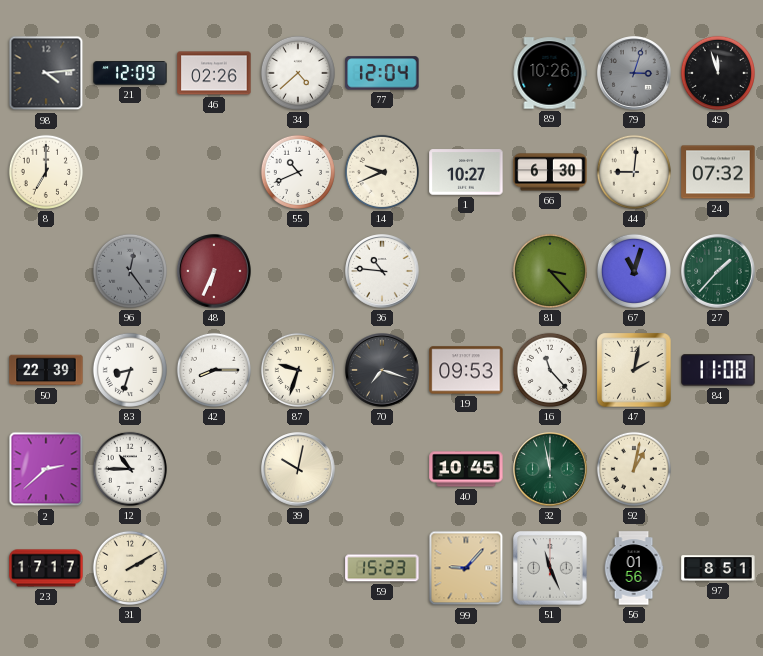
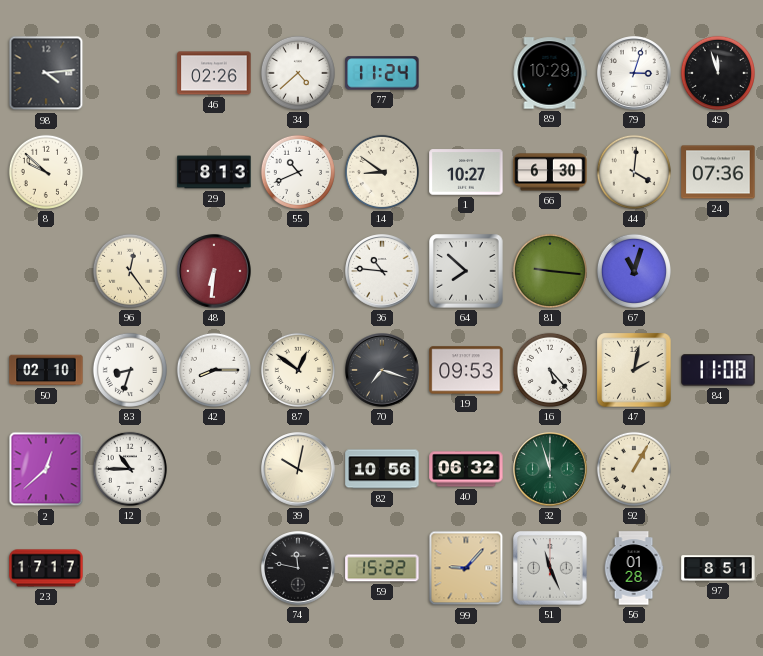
21: 12:09 -> none (130, 73)
77: 12:04 -> 11:24 (382, 73)
89: 10:26 -> 10:29 (550, 73)
79 dial: grey -> white (634, 73)
8: 7:00 -> 9:52 (46, 172)
29: none -> 8:13 (214, 172)
14: 9:41 -> 8:51 (382, 172)
44: 9:01 -> 4:01 (634, 172)
24: 07:32 -> 07:36 (718, 172)
96 dial: grey -> cream (130, 271)
48: 6:34 -> 6:31 (214, 271)
64: none -> 7:52 (466, 271)
81: 3:23 -> 9:16 (550, 271)
27: 1:37 -> none (718, 271)
50: 22:39 -> 02:10 (46, 370)
87: 9:33 -> 12:51 (298, 370)
16: 11:23 -> 5:23 (550, 370)
2: 2:38 -> 12:38 (46, 469)
82: none -> 10:56 (382, 469)
40: 10:45 -> 06:32 (466, 469)
32: 11:58 -> 11:57 (550, 469)
92: 1:02 -> 1:05 (634, 469)
31: 2:10 -> none (130, 568)
74: none -> 11:47 (298, 568)
59: 15:23 -> 15:22 (382, 568)
56: 01:56 -> 01:28 (634, 568)
